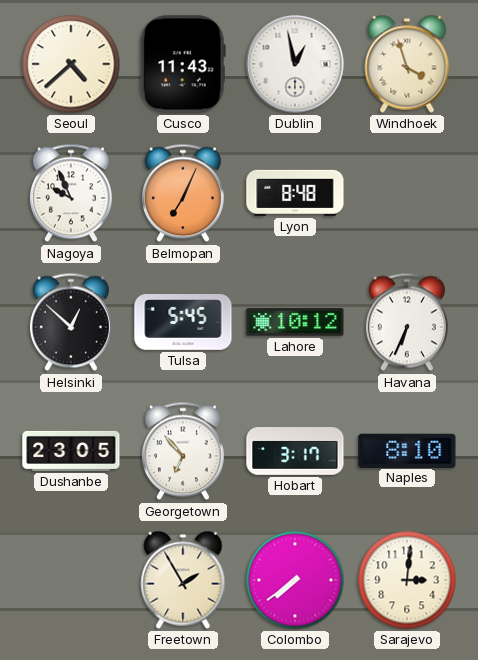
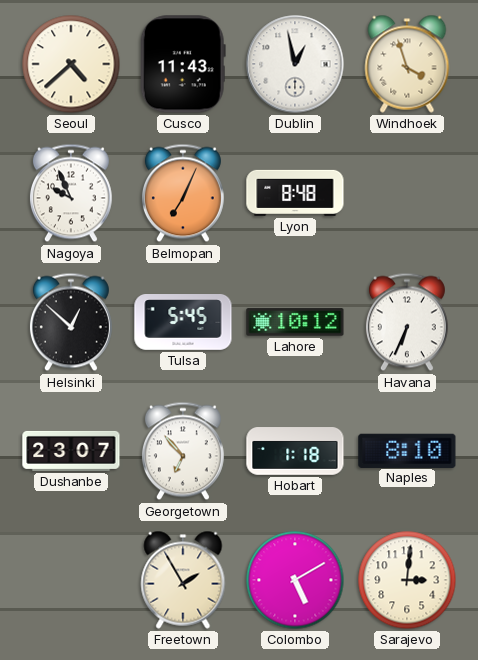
Dushanbe: 23:05 -> 23:07 (71, 451)
Hobart: 3:17 -> 1:18 (295, 451)
Colombo: 7:39 -> 5:10 (295, 580)
